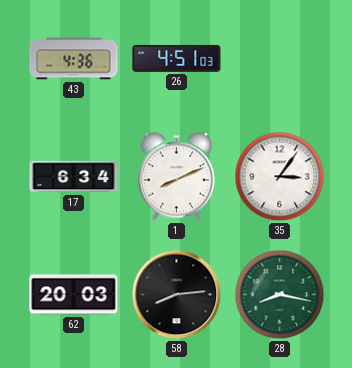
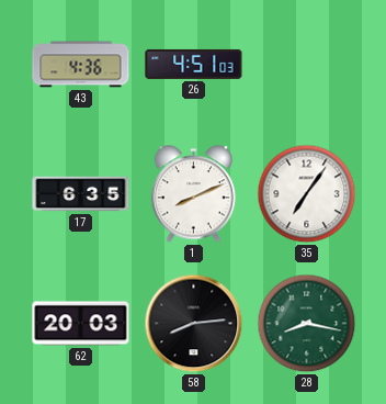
17: 6:34 -> 6:35 (81, 194)
35: 3:06 -> 7:06 (307, 194)
